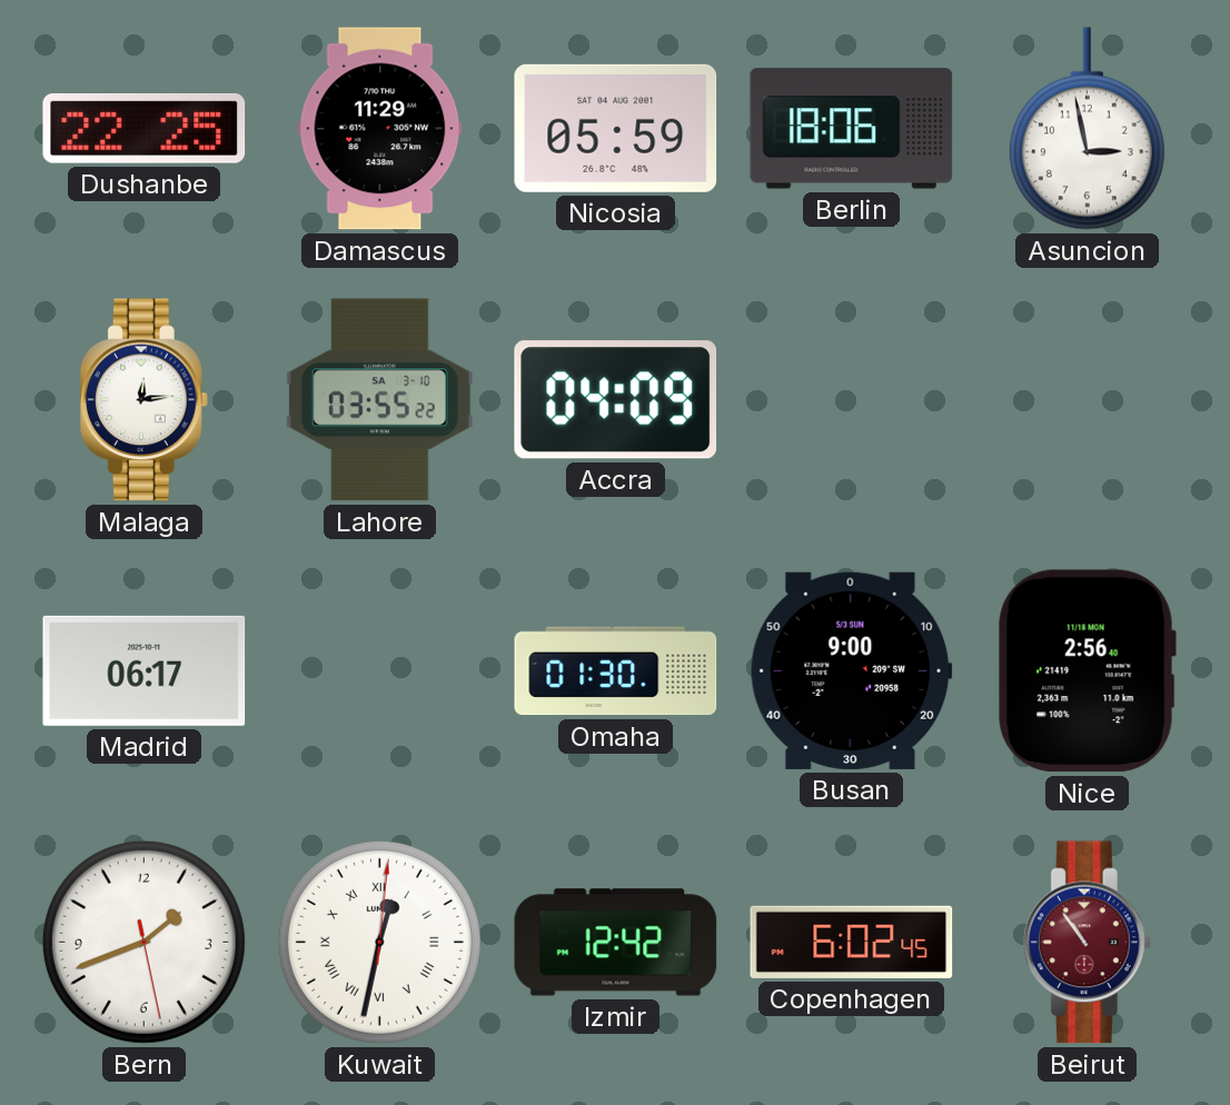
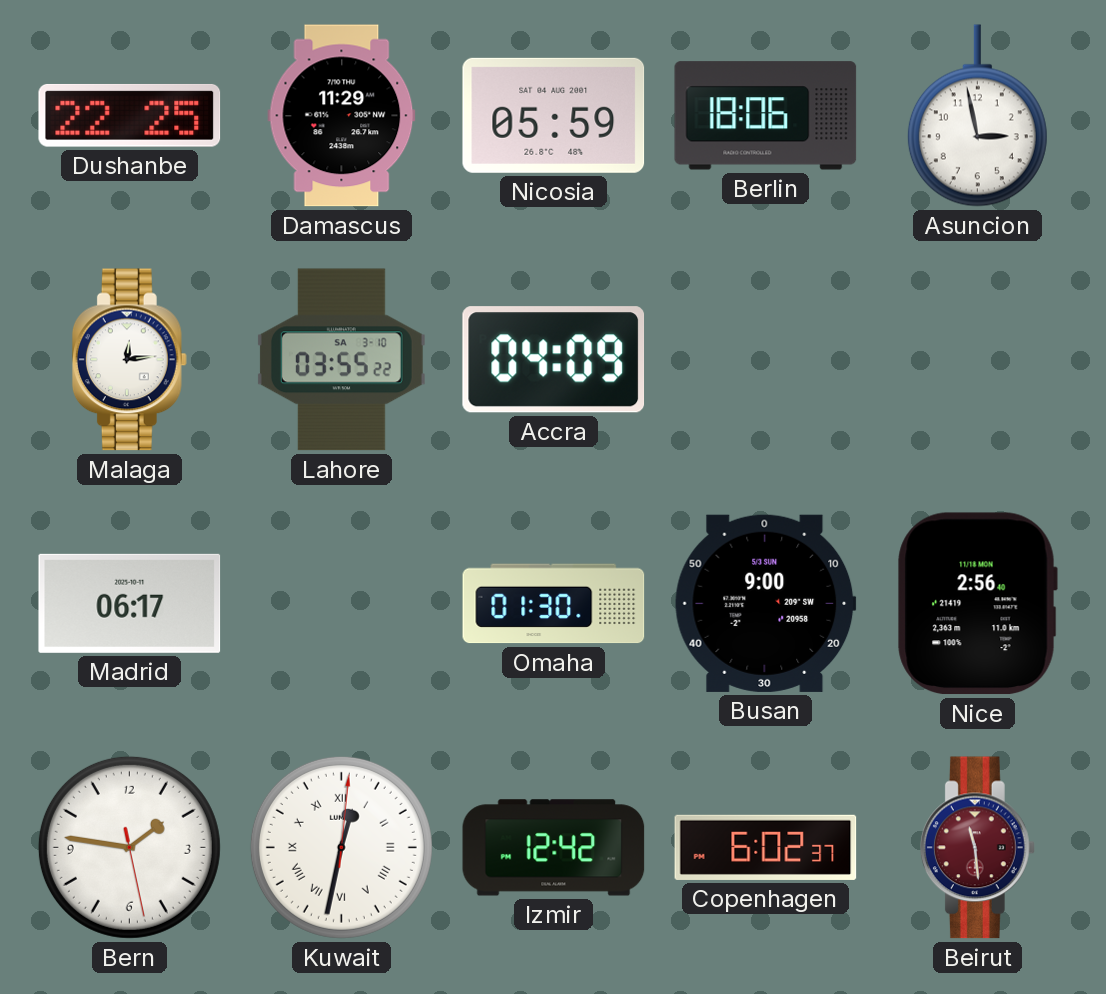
Bern: 1:41 -> 1:46 (129, 847)
Copenhagen: 6:02:45 -> 6:02:37 (766, 847)
Beirut: 10:54 -> 11:29 (977, 848)
